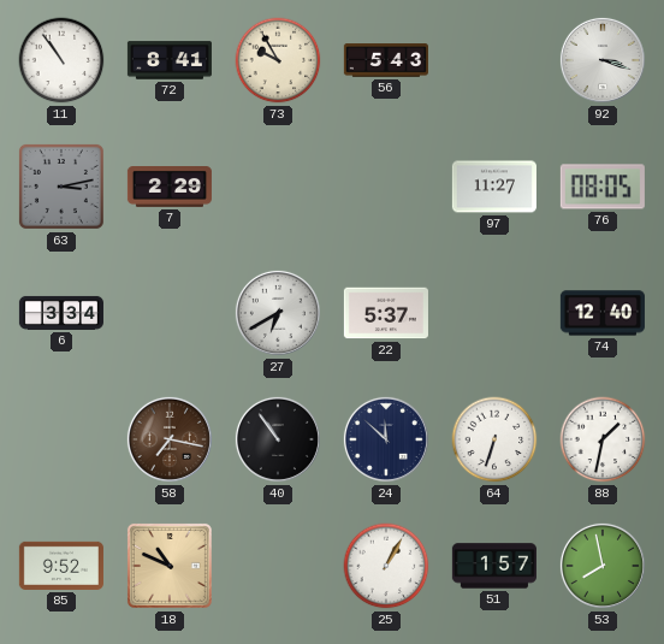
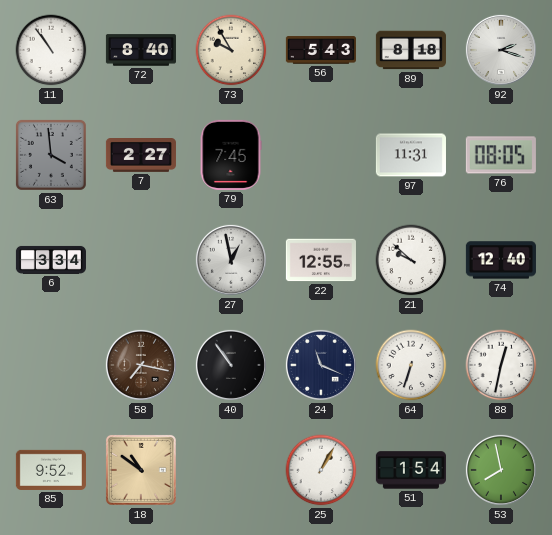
72: 8:41 -> 8:40 (141, 50)
89: none -> 8:18 (411, 50)
92: 3:18 -> 2:18 (501, 50)
63: 3:13 -> 3:59 (51, 155)
7: 2:29 -> 2:27 (141, 156)
79: none -> 7:45 (231, 155)
97: 11:27 -> 11:31 (411, 155)
27: 6:40 -> 12:58 (231, 260)
22: 5:37 -> 12:55 (321, 260)
21: none -> 9:52 (411, 260)
24: 11:52 -> 11:19 (321, 365)
88: 1:32 -> 12:32 (501, 365)
18: 10:49 -> 10:51 (141, 470)
51: 1:57 -> 1:54 (411, 470)
